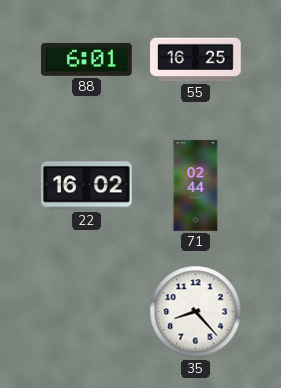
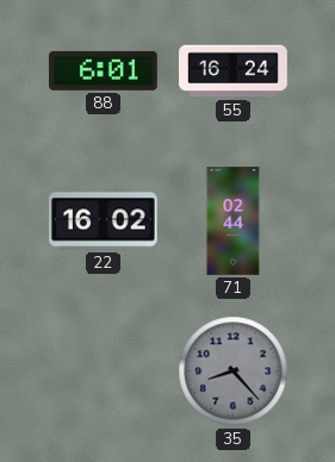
55: 16:25 -> 16:24 (234, 71)
35 dial: white -> grey (234, 372)
